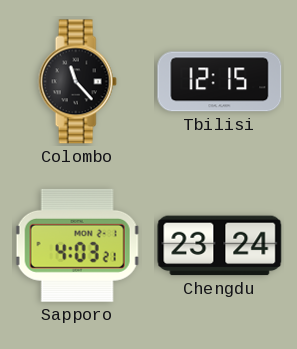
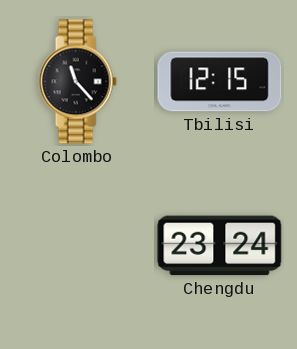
Sapporo: 4:03 -> none (77, 245)
